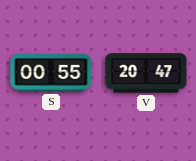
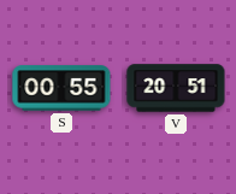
V: 20:47 -> 20:51 (176, 88)
